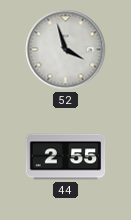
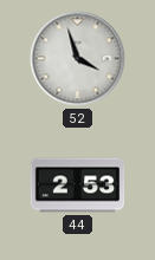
44: 2:55 -> 2:53 (78, 186)
